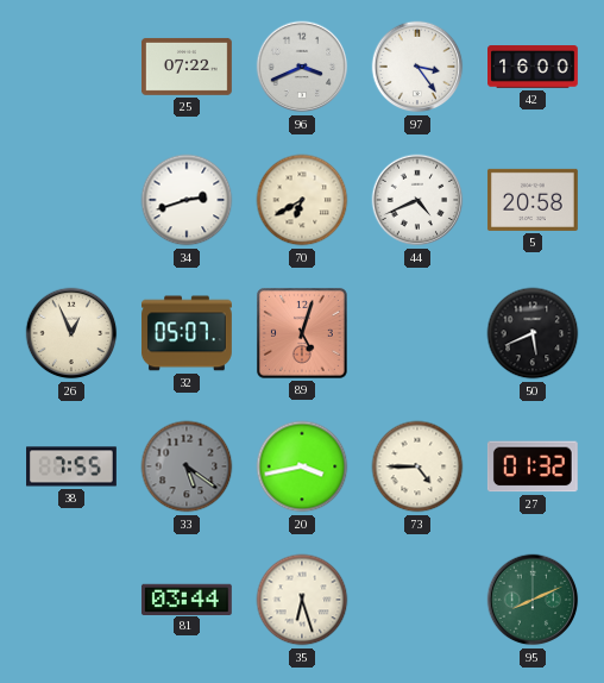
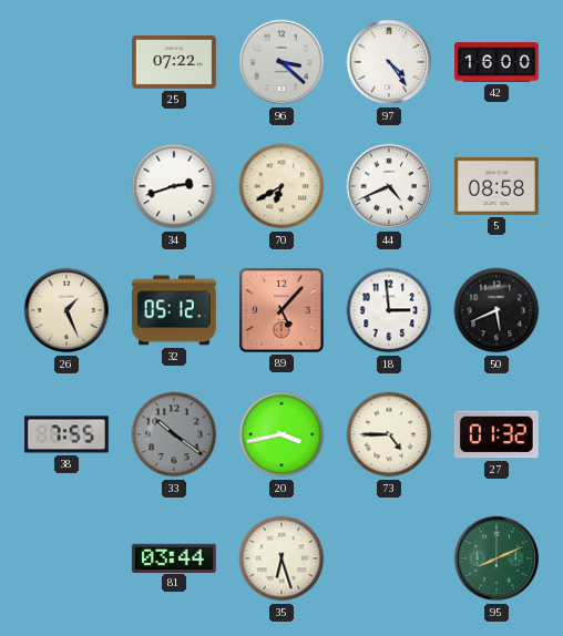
96: 3:41 -> 3:22 (281, 62)
97: 3:24 -> 4:24 (389, 62)
5: 20:58 -> 08:58 (497, 186)
26: 12:56 -> 1:26 (66, 310)
32: 05:07 -> 05:12 (175, 310)
89: 5:03 -> 5:07 (281, 310)
18: none -> 2:59 (389, 310)
33: 5:21 -> 10:21 (174, 434)
